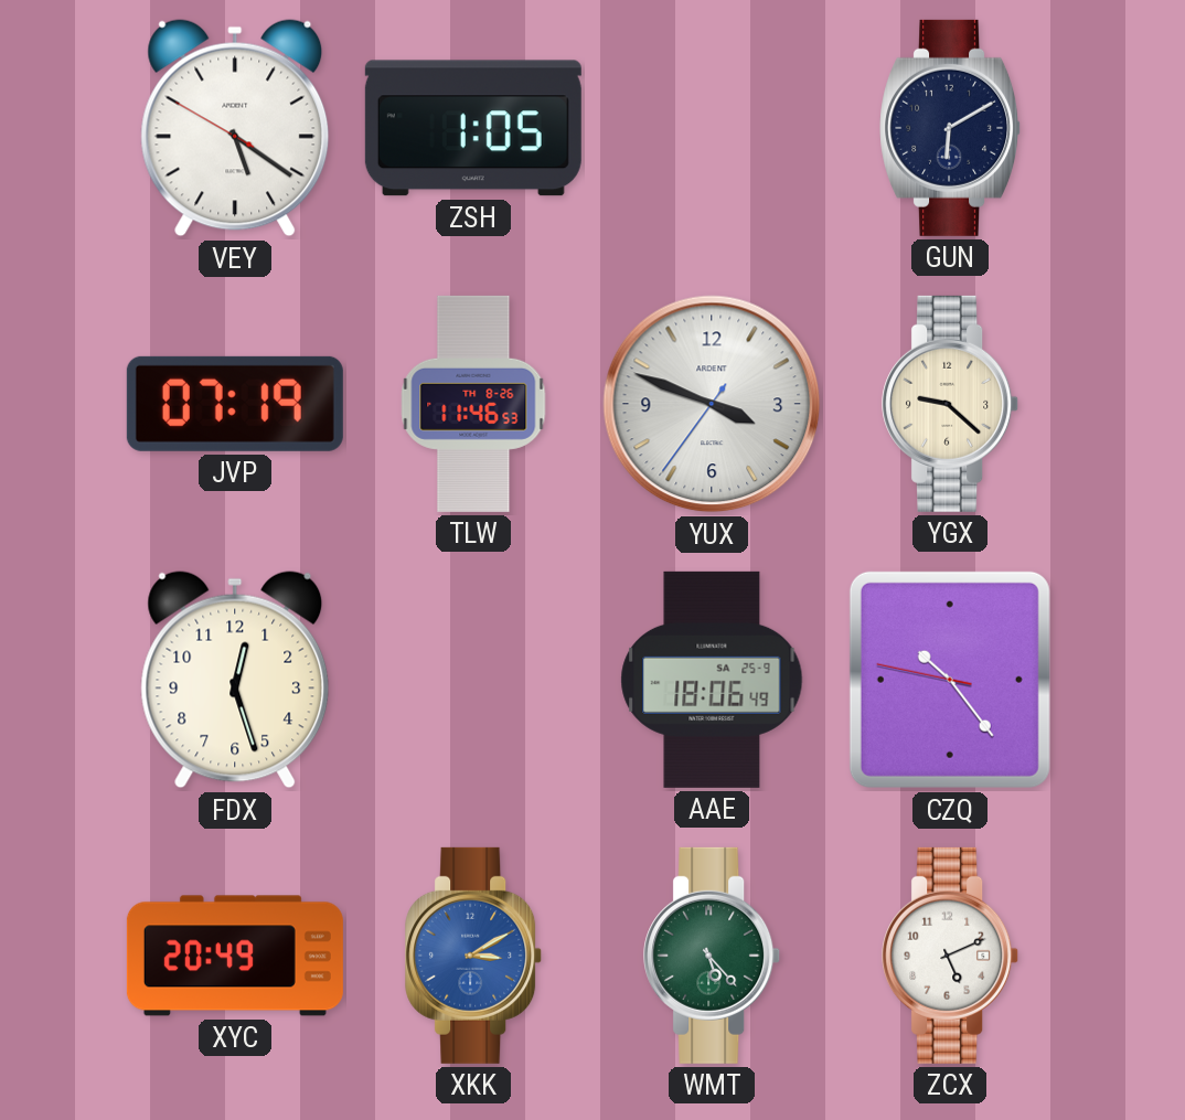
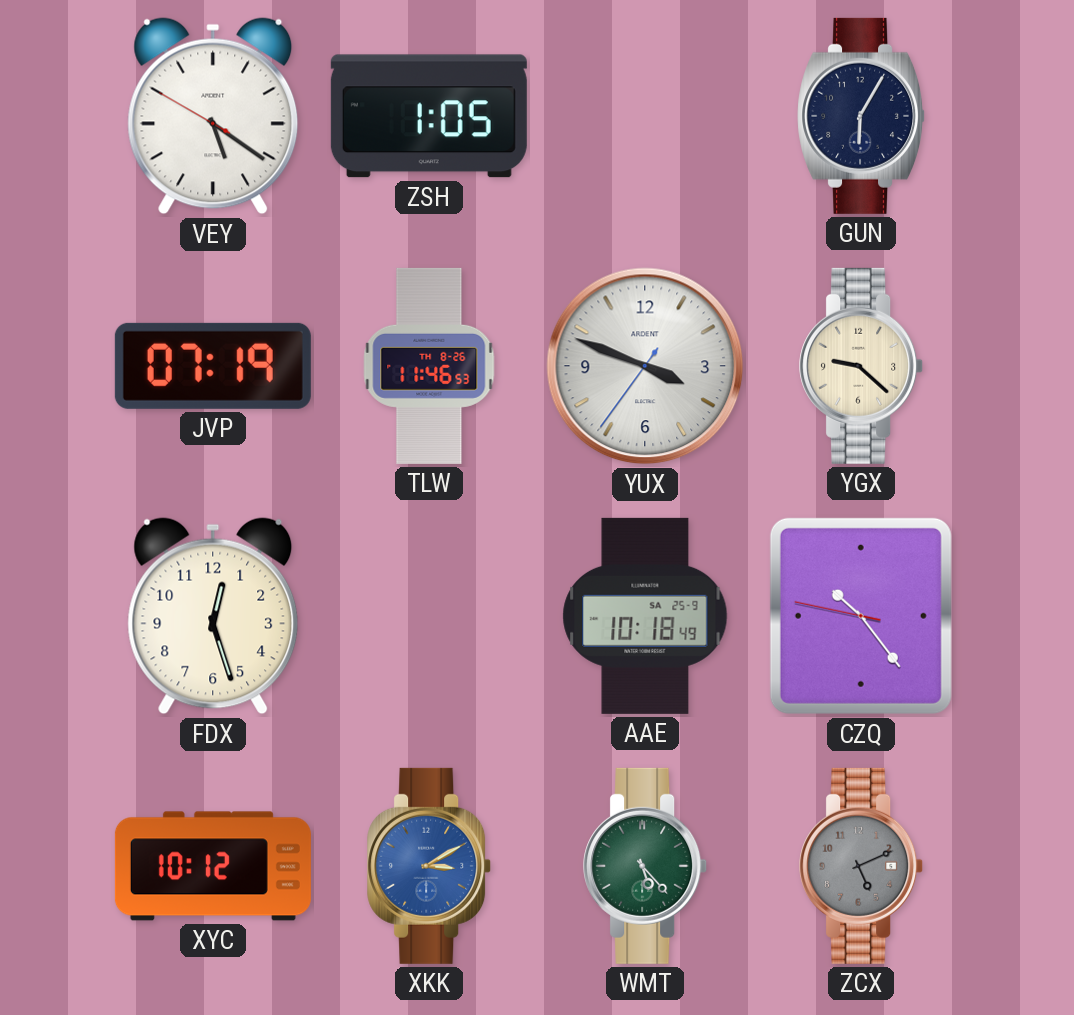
GUN: 6:10 -> 6:05 (862, 116)
AAE: 18:06 -> 10:18 (645, 616)
XYC: 20:49 -> 10:12 (213, 866)
ZCX dial: white -> grey (862, 866)
